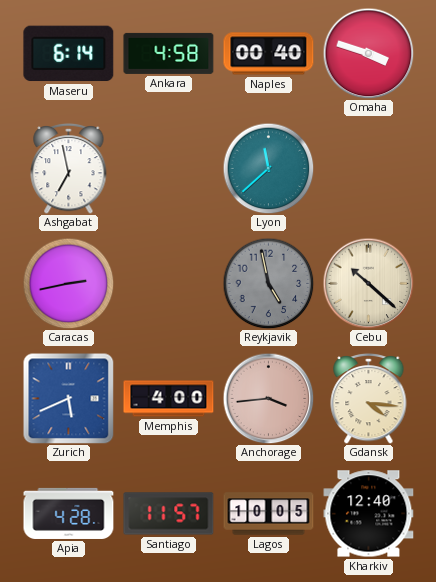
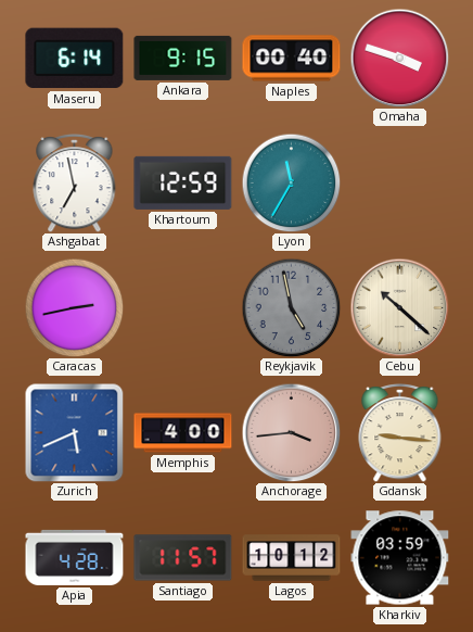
Ankara: 4:58 -> 9:15 (183, 58)
Khartoum: none -> 12:59 (183, 182)
Lyon: 11:38 -> 11:35 (291, 182)
Gdansk: 4:16 -> 9:16 (400, 432)
Lagos: 10:05 -> 10:12 (292, 558)
Kharkiv: 12:40 -> 03:59 (400, 558)
